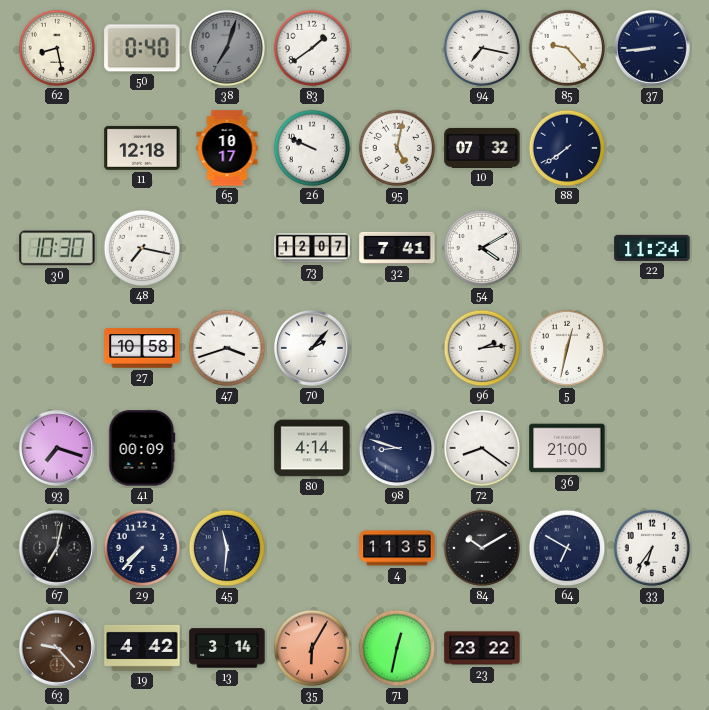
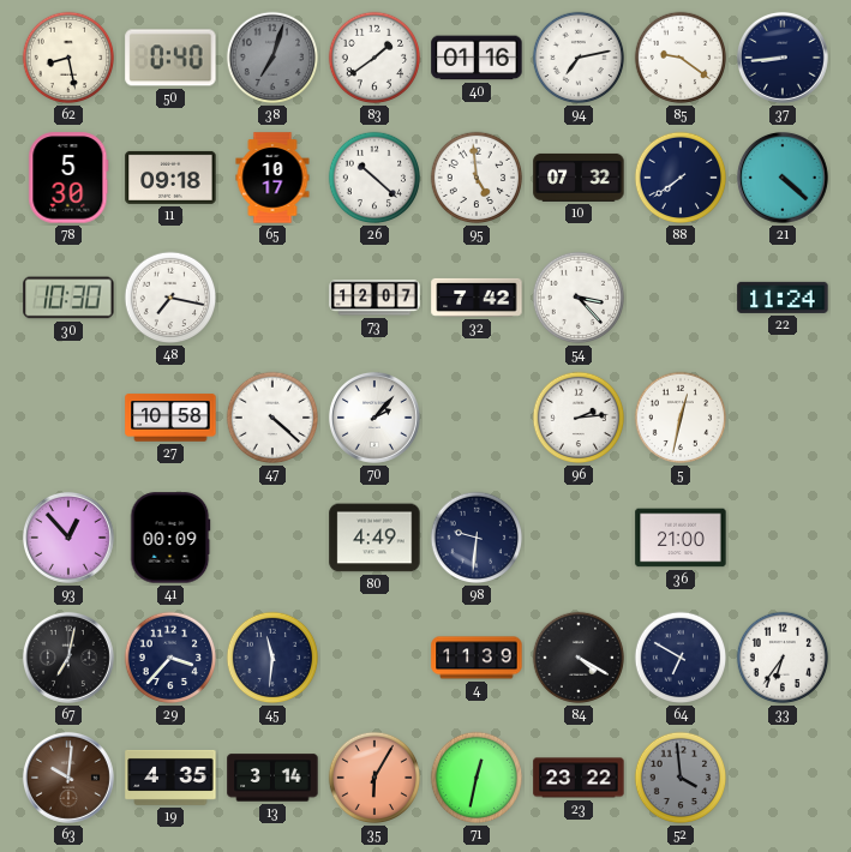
40: none -> 01:16 (477, 58)
94: 7:17 -> 7:13 (579, 58)
85: 9:23 -> 9:21 (681, 58)
78: none -> 5:30 (68, 178)
11: 12:18 -> 09:18 (170, 178)
26: 9:49 -> 10:22 (374, 178)
95: 5:02 -> 4:59 (477, 178)
21: none -> 4:22 (783, 178)
32: 7:41 -> 7:42 (477, 298)
54: 4:10 -> 3:23 (579, 298)
47: 3:42 -> 4:22 (272, 418)
93: 7:18 -> 12:53 (68, 538)
80: 4:14 -> 4:49 (374, 538)
98: 8:48 -> 9:31 (477, 538)
72: 8:21 -> none (482, 448)
29: 7:37 -> 3:37 (170, 658)
4: 11:35 -> 11:39 (477, 658)
84: 10:10 -> 4:20 (579, 658)
63: 9:23 -> 10:01 (68, 778)
19: 4:42 -> 4:35 (170, 778)
52: none -> 3:59 (681, 778)
